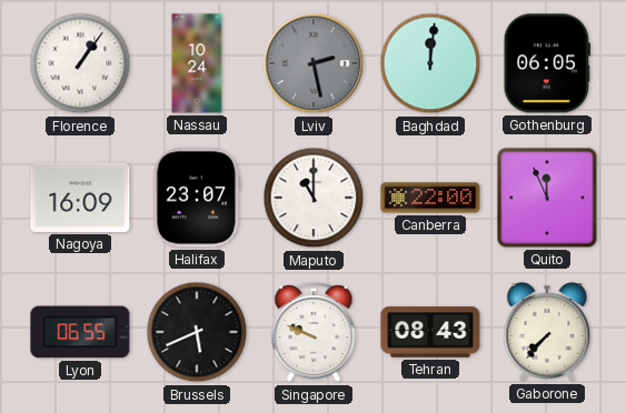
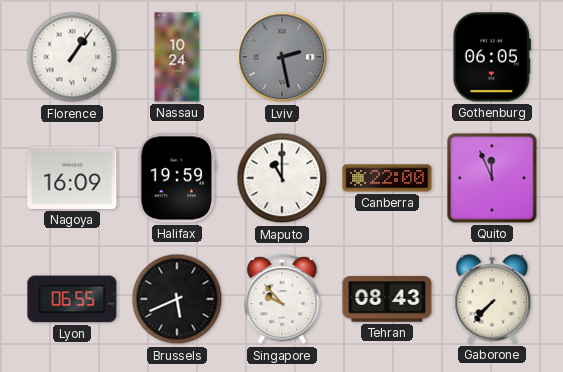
Baghdad: 12:01 -> none (430, 63)
Halifax: 23:07 -> 19:59 (177, 178)
Singapore: 9:49 -> 9:53 (282, 300)
